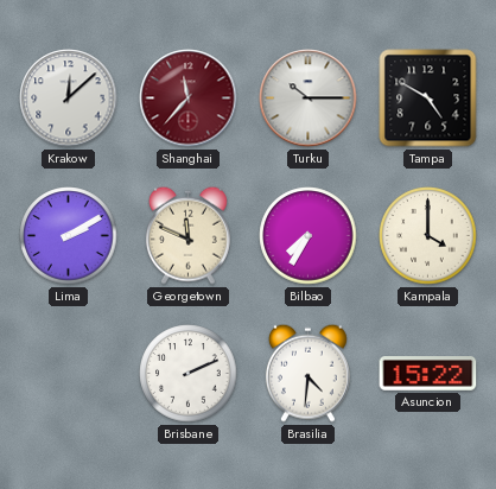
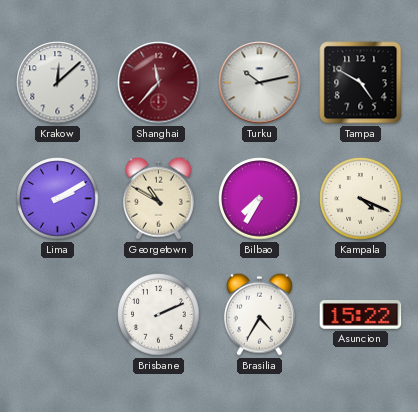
Turku: 10:15 -> 10:13 (260, 83)
Georgetown: 11:49 -> 10:50 (158, 198)
Kampala: 4:00 -> 4:19 (361, 199)
Brasilia: 4:31 -> 4:35 (259, 314)
